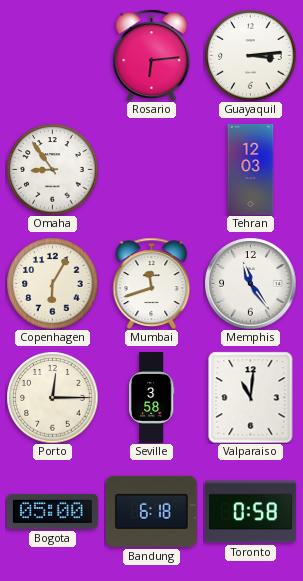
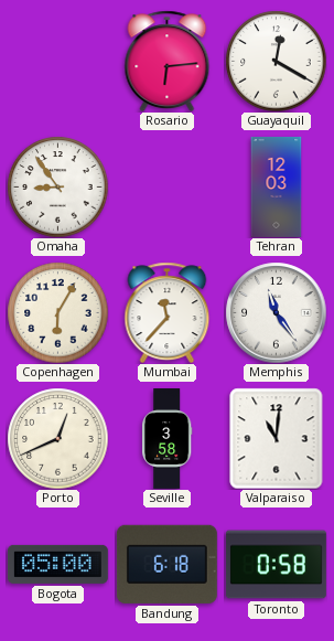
Guayaquil: 3:14 -> 12:20 (276, 61)
Mumbai: 11:42 -> 11:37 (168, 312)
Porto: 12:15 -> 12:41 (57, 438)
